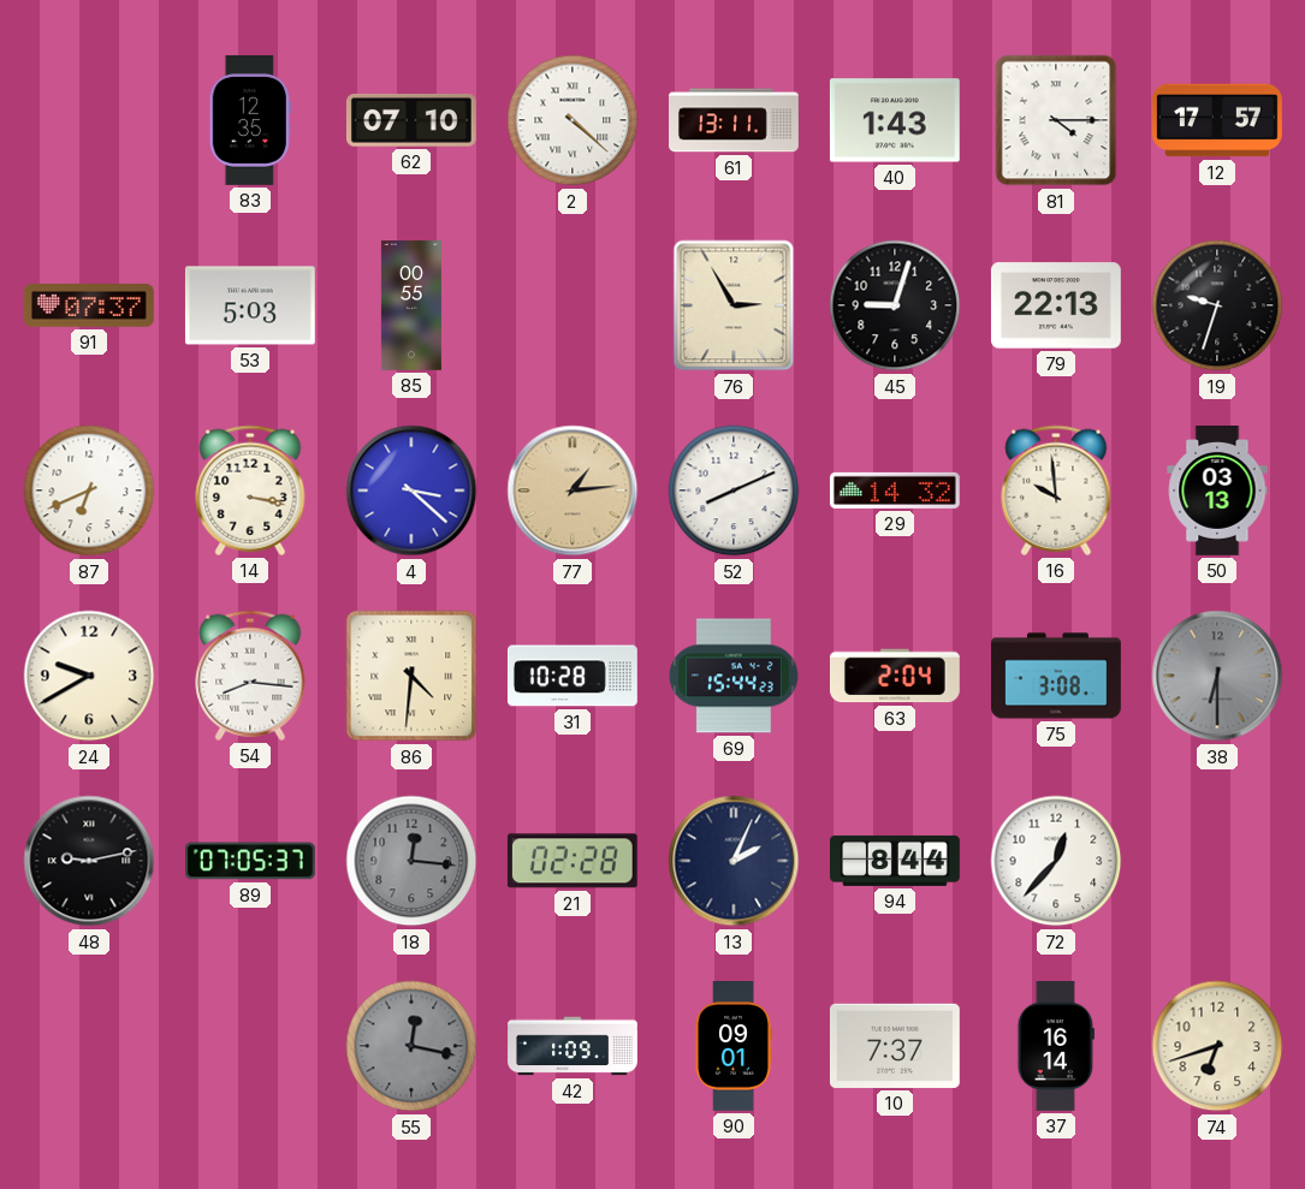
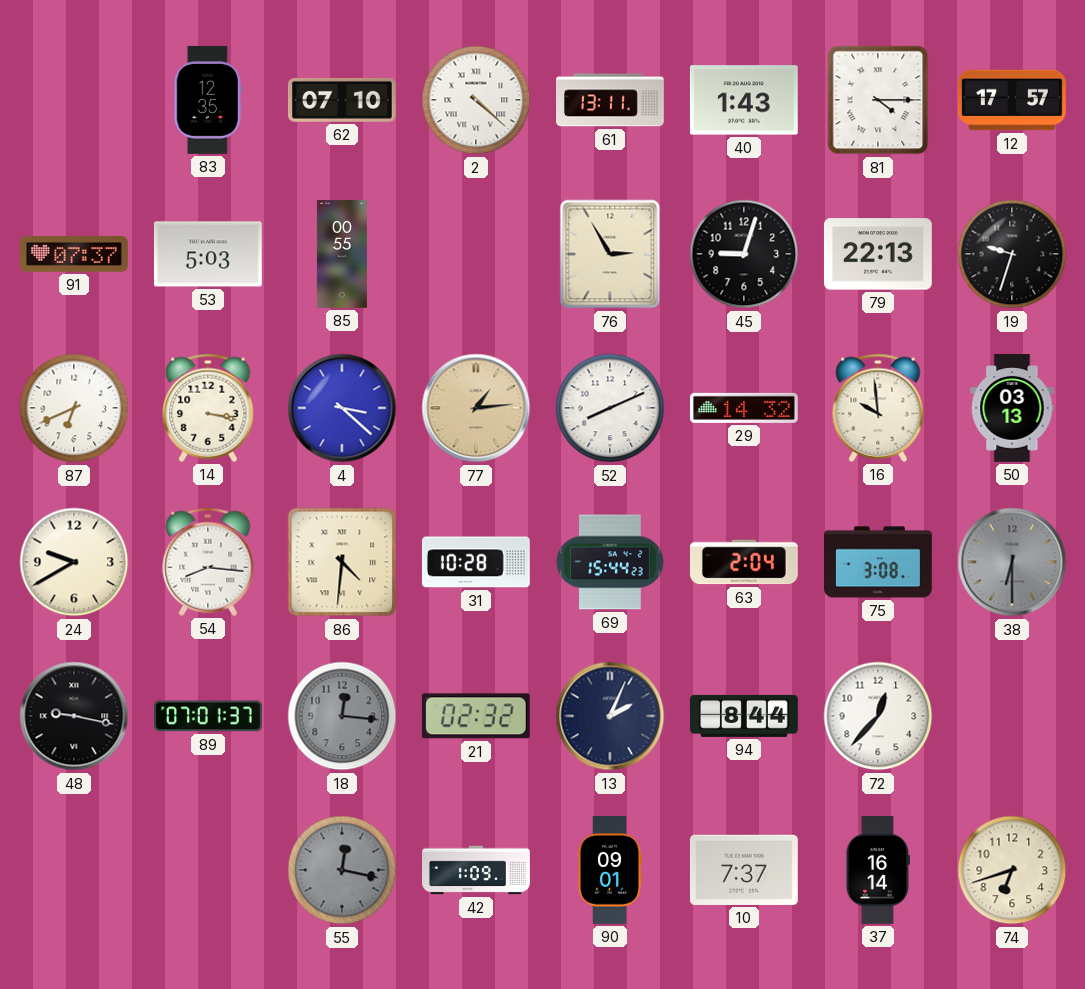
48: 9:13 -> 9:17 (74, 716)
89: 07:05 -> 07:01 (209, 716)
21: 02:28 -> 02:32 (476, 716)
